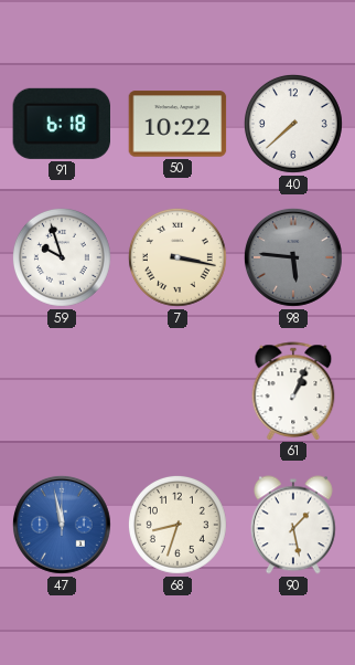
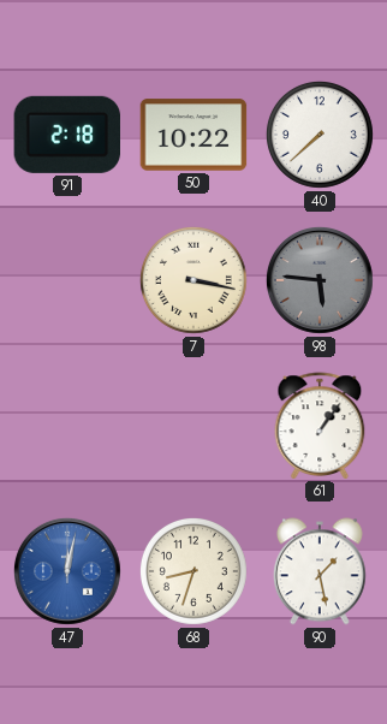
91: 6:18 -> 2:18 (67, 135)
59: 9:57 -> none (62, 257)
61: 1:04 -> 1:06 (320, 426)
47: 11:58 -> 12:02 (67, 571)
